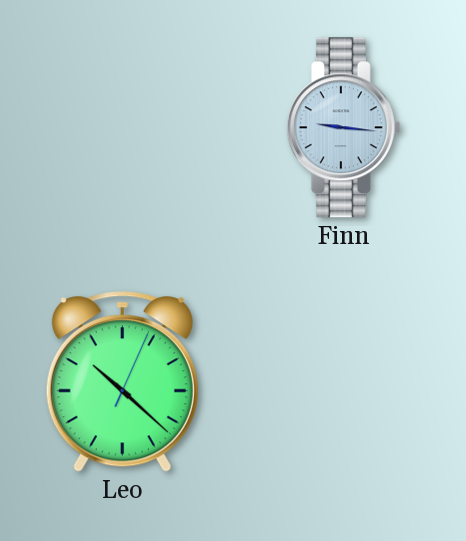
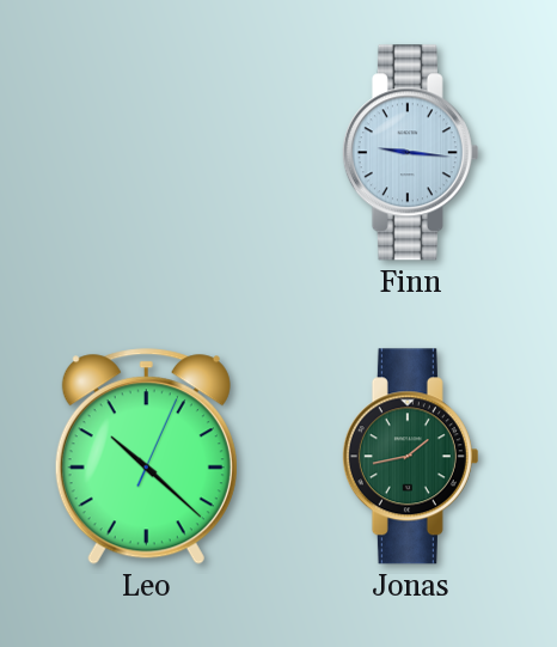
Jonas: none -> 1:43 (410, 457)
